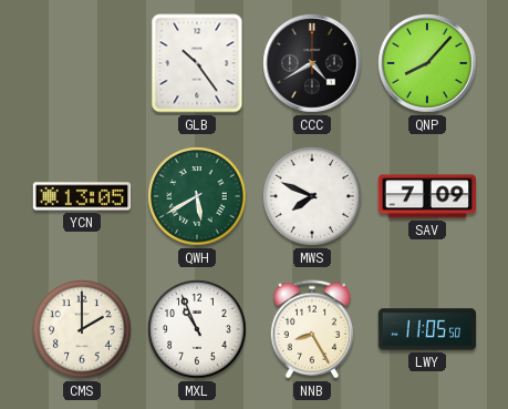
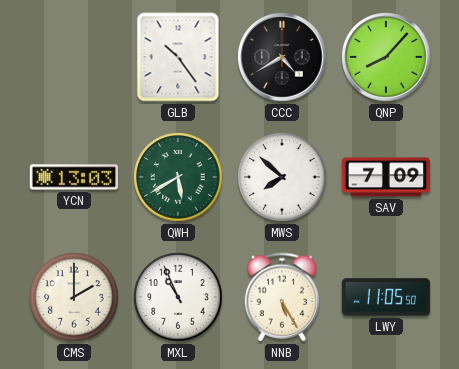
YCN: 13:05 -> 13:03 (74, 177)
MWS: 7:49 -> 7:52 (282, 177)
NNB: 8:25 -> 5:25 (281, 297)
